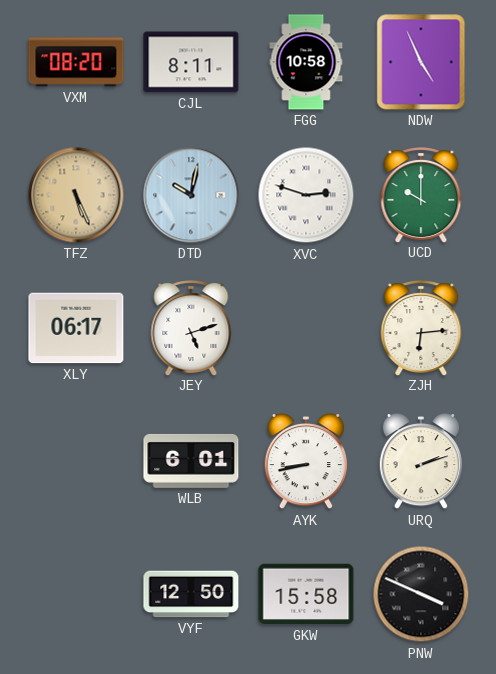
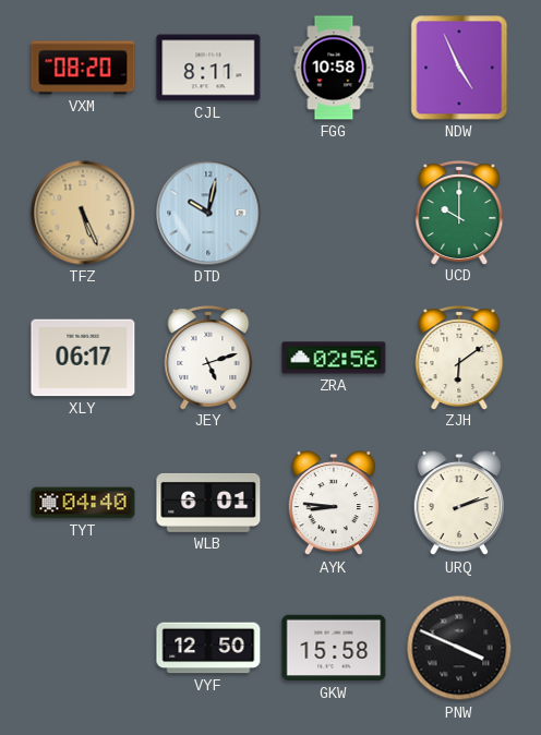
XVC: 2:48 -> none (306, 195)
ZRA: none -> 02:56 (334, 358)
ZJH: 6:14 -> 6:09 (459, 358)
TYT: none -> 04:40 (83, 503)
AYK: 8:43 -> 8:46 (333, 503)
